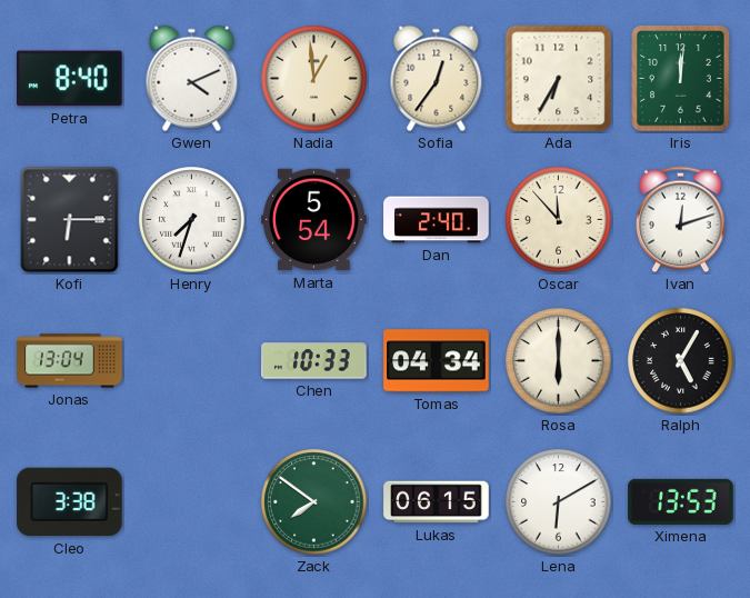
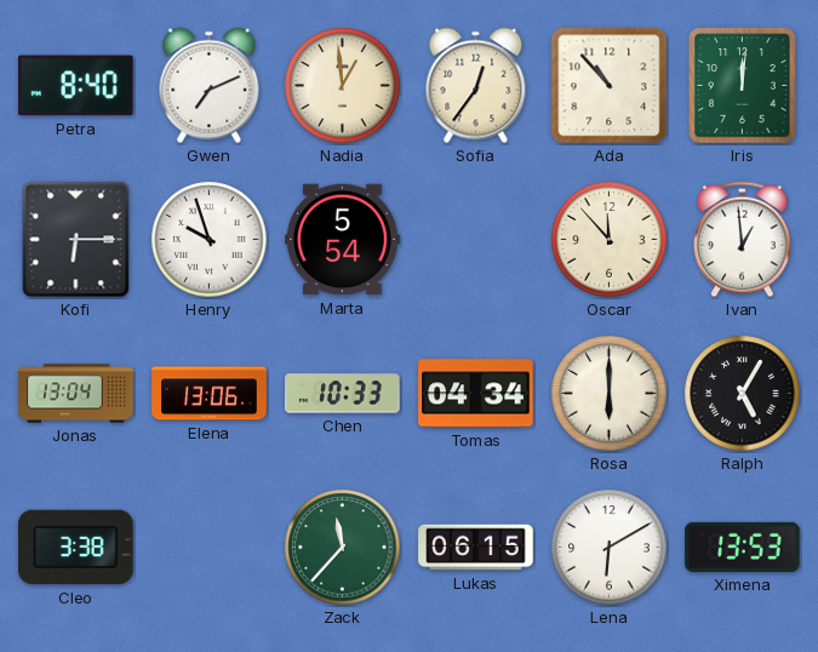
Gwen: 4:11 -> 7:11 (210, 86)
Ada: 6:35 -> 10:53 (610, 86)
Henry: 7:33 -> 9:57 (210, 240)
Dan: 2:40 -> none (437, 220)
Ivan: 12:12 -> 12:59 (743, 240)
Elena: none -> 13:06 (210, 394)
Zack: 7:51 -> 11:37 (343, 548)
